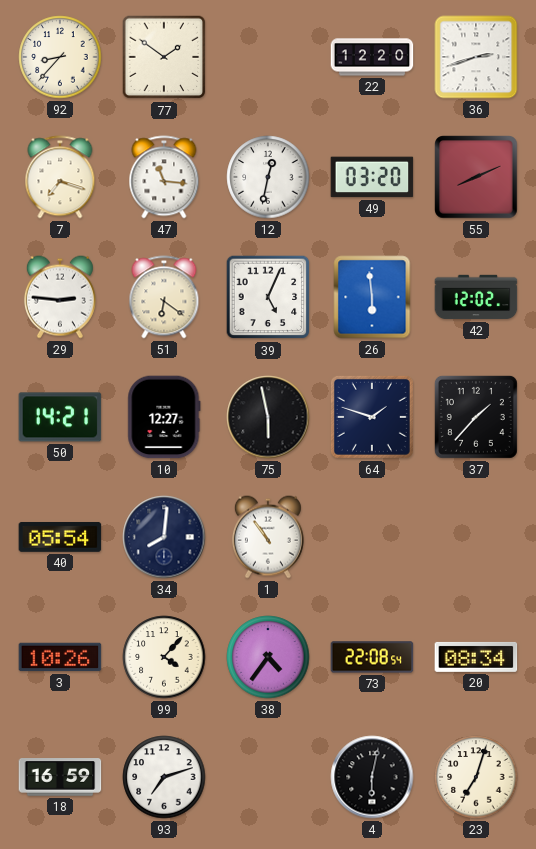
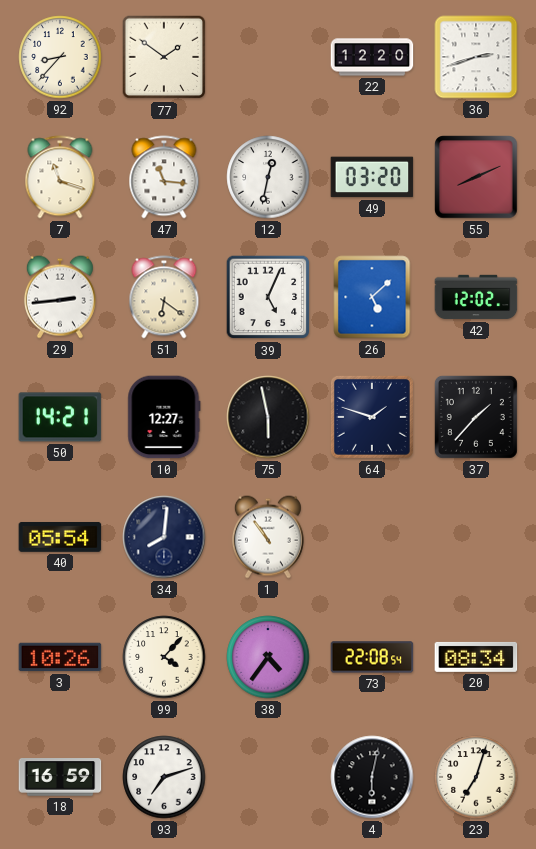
7: 7:18 -> 11:18 (60, 177)
29: 2:46 -> 2:44 (60, 297)
26: 5:59 -> 5:08 (372, 297)
